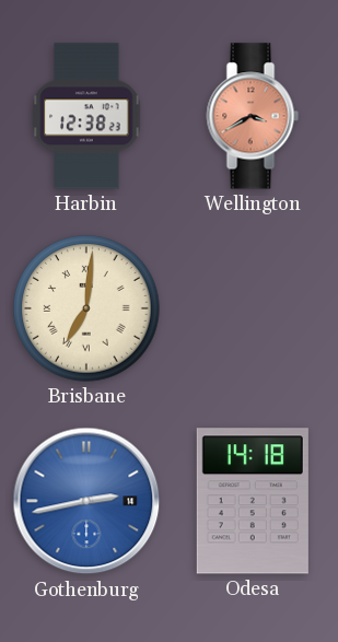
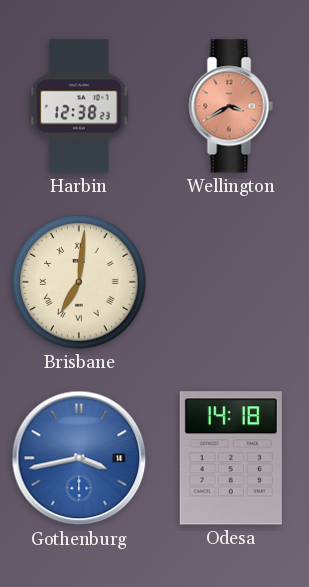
Gothenburg: 2:43 -> 3:43 (79, 458)
